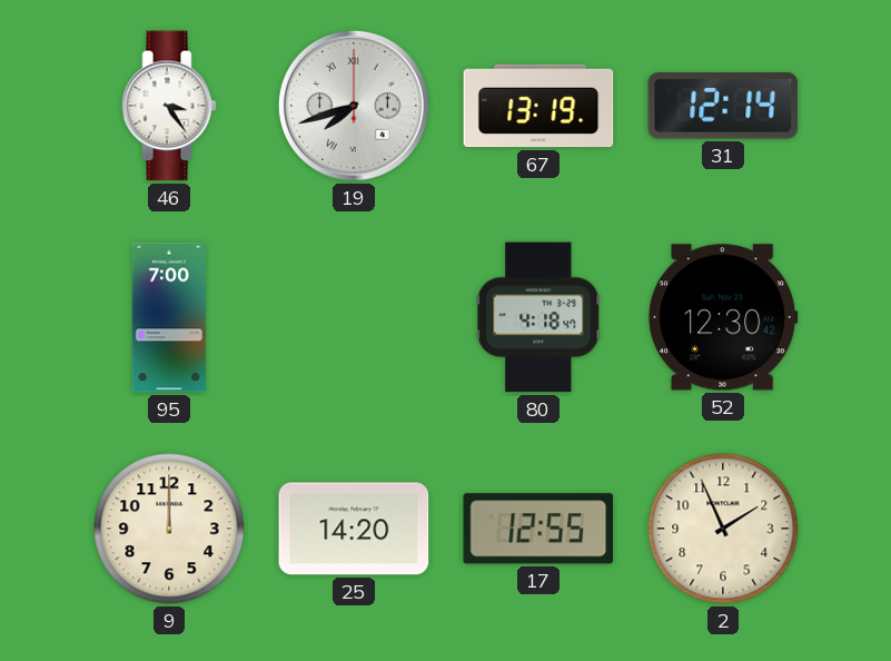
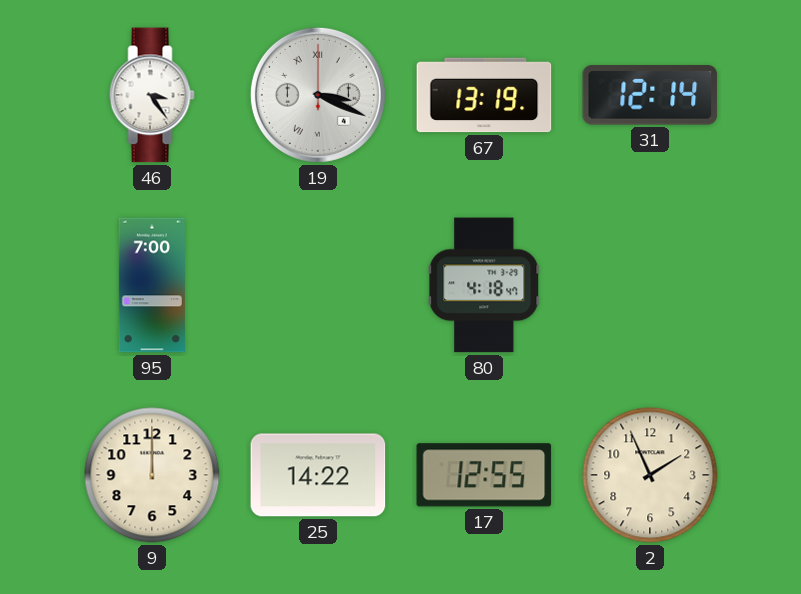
19: 7:42 -> 3:19 (318, 95)
52: 12:30 -> none (723, 317)
25: 14:20 -> 14:22 (318, 475)
